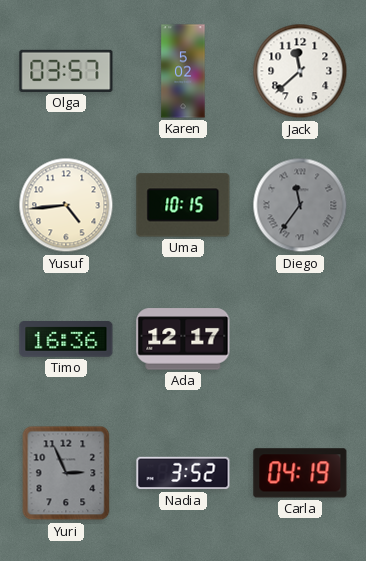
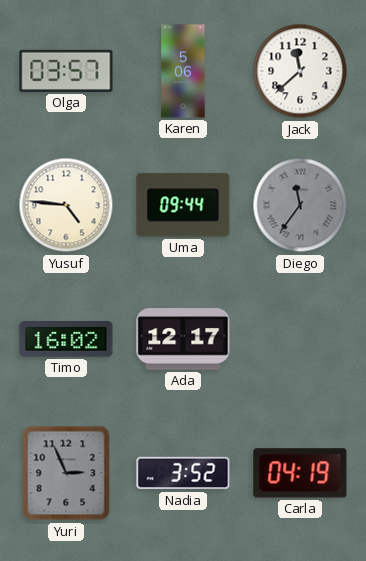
Karen: 5:02 -> 5:06 (183, 71)
Yusuf: 4:44 -> 4:46 (66, 205)
Uma: 10:15 -> 09:44 (183, 205)
Timo: 16:36 -> 16:02 (66, 340)
